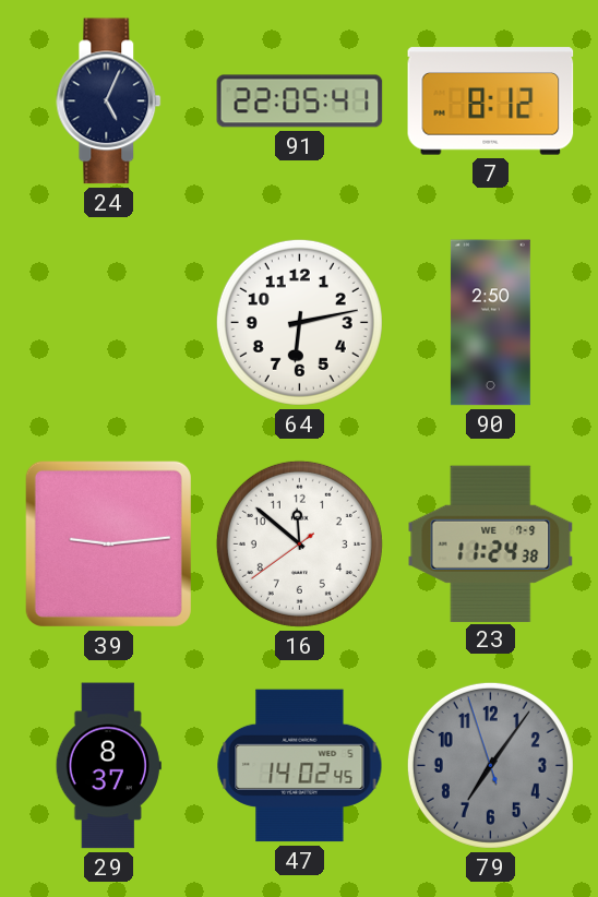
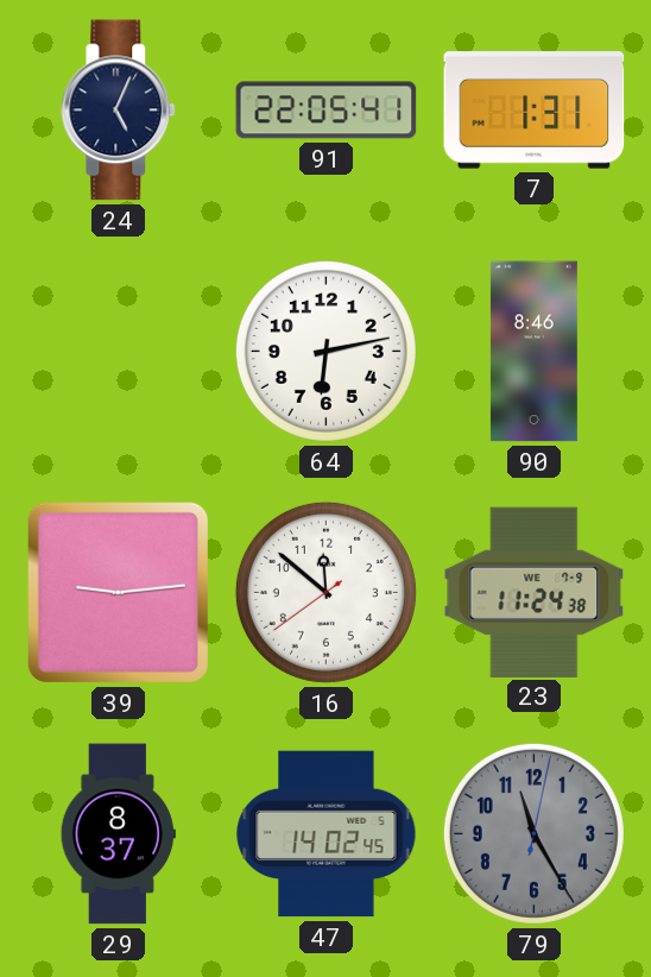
7: 8:12 -> 1:31 (535, 111)
90: 2:50 -> 8:46 (533, 352)
79: 7:05 -> 11:25 (533, 833)
